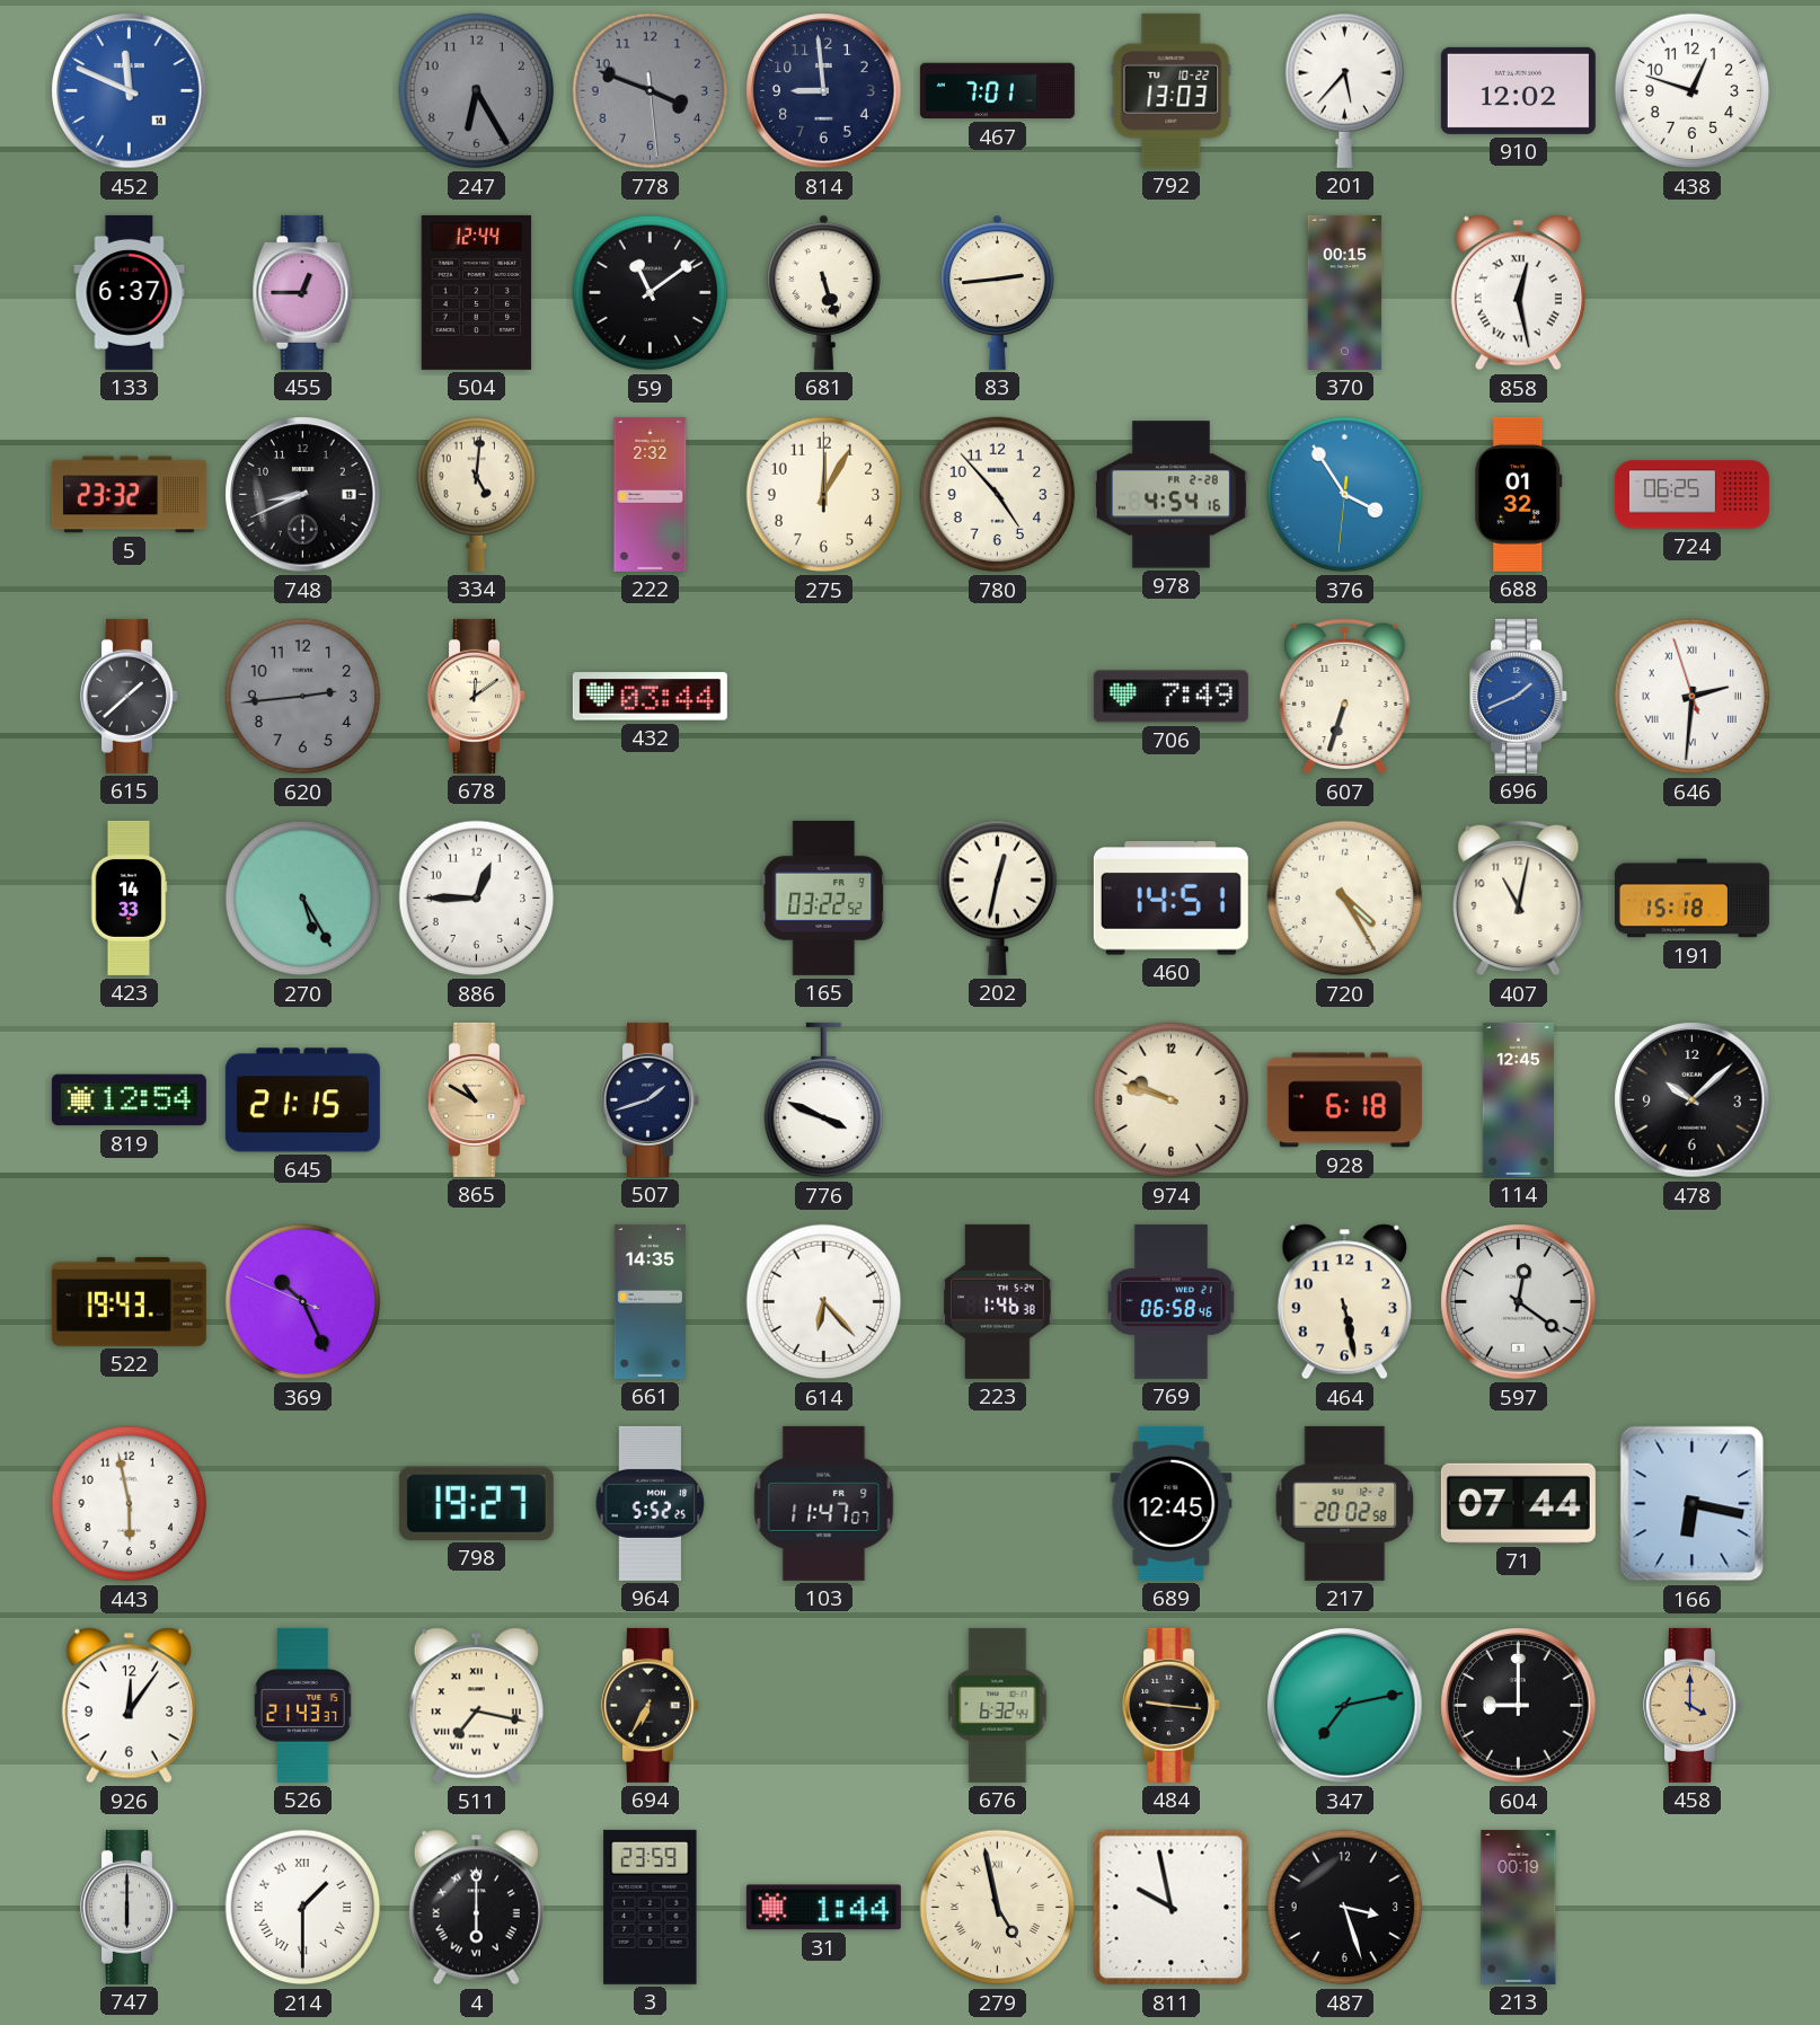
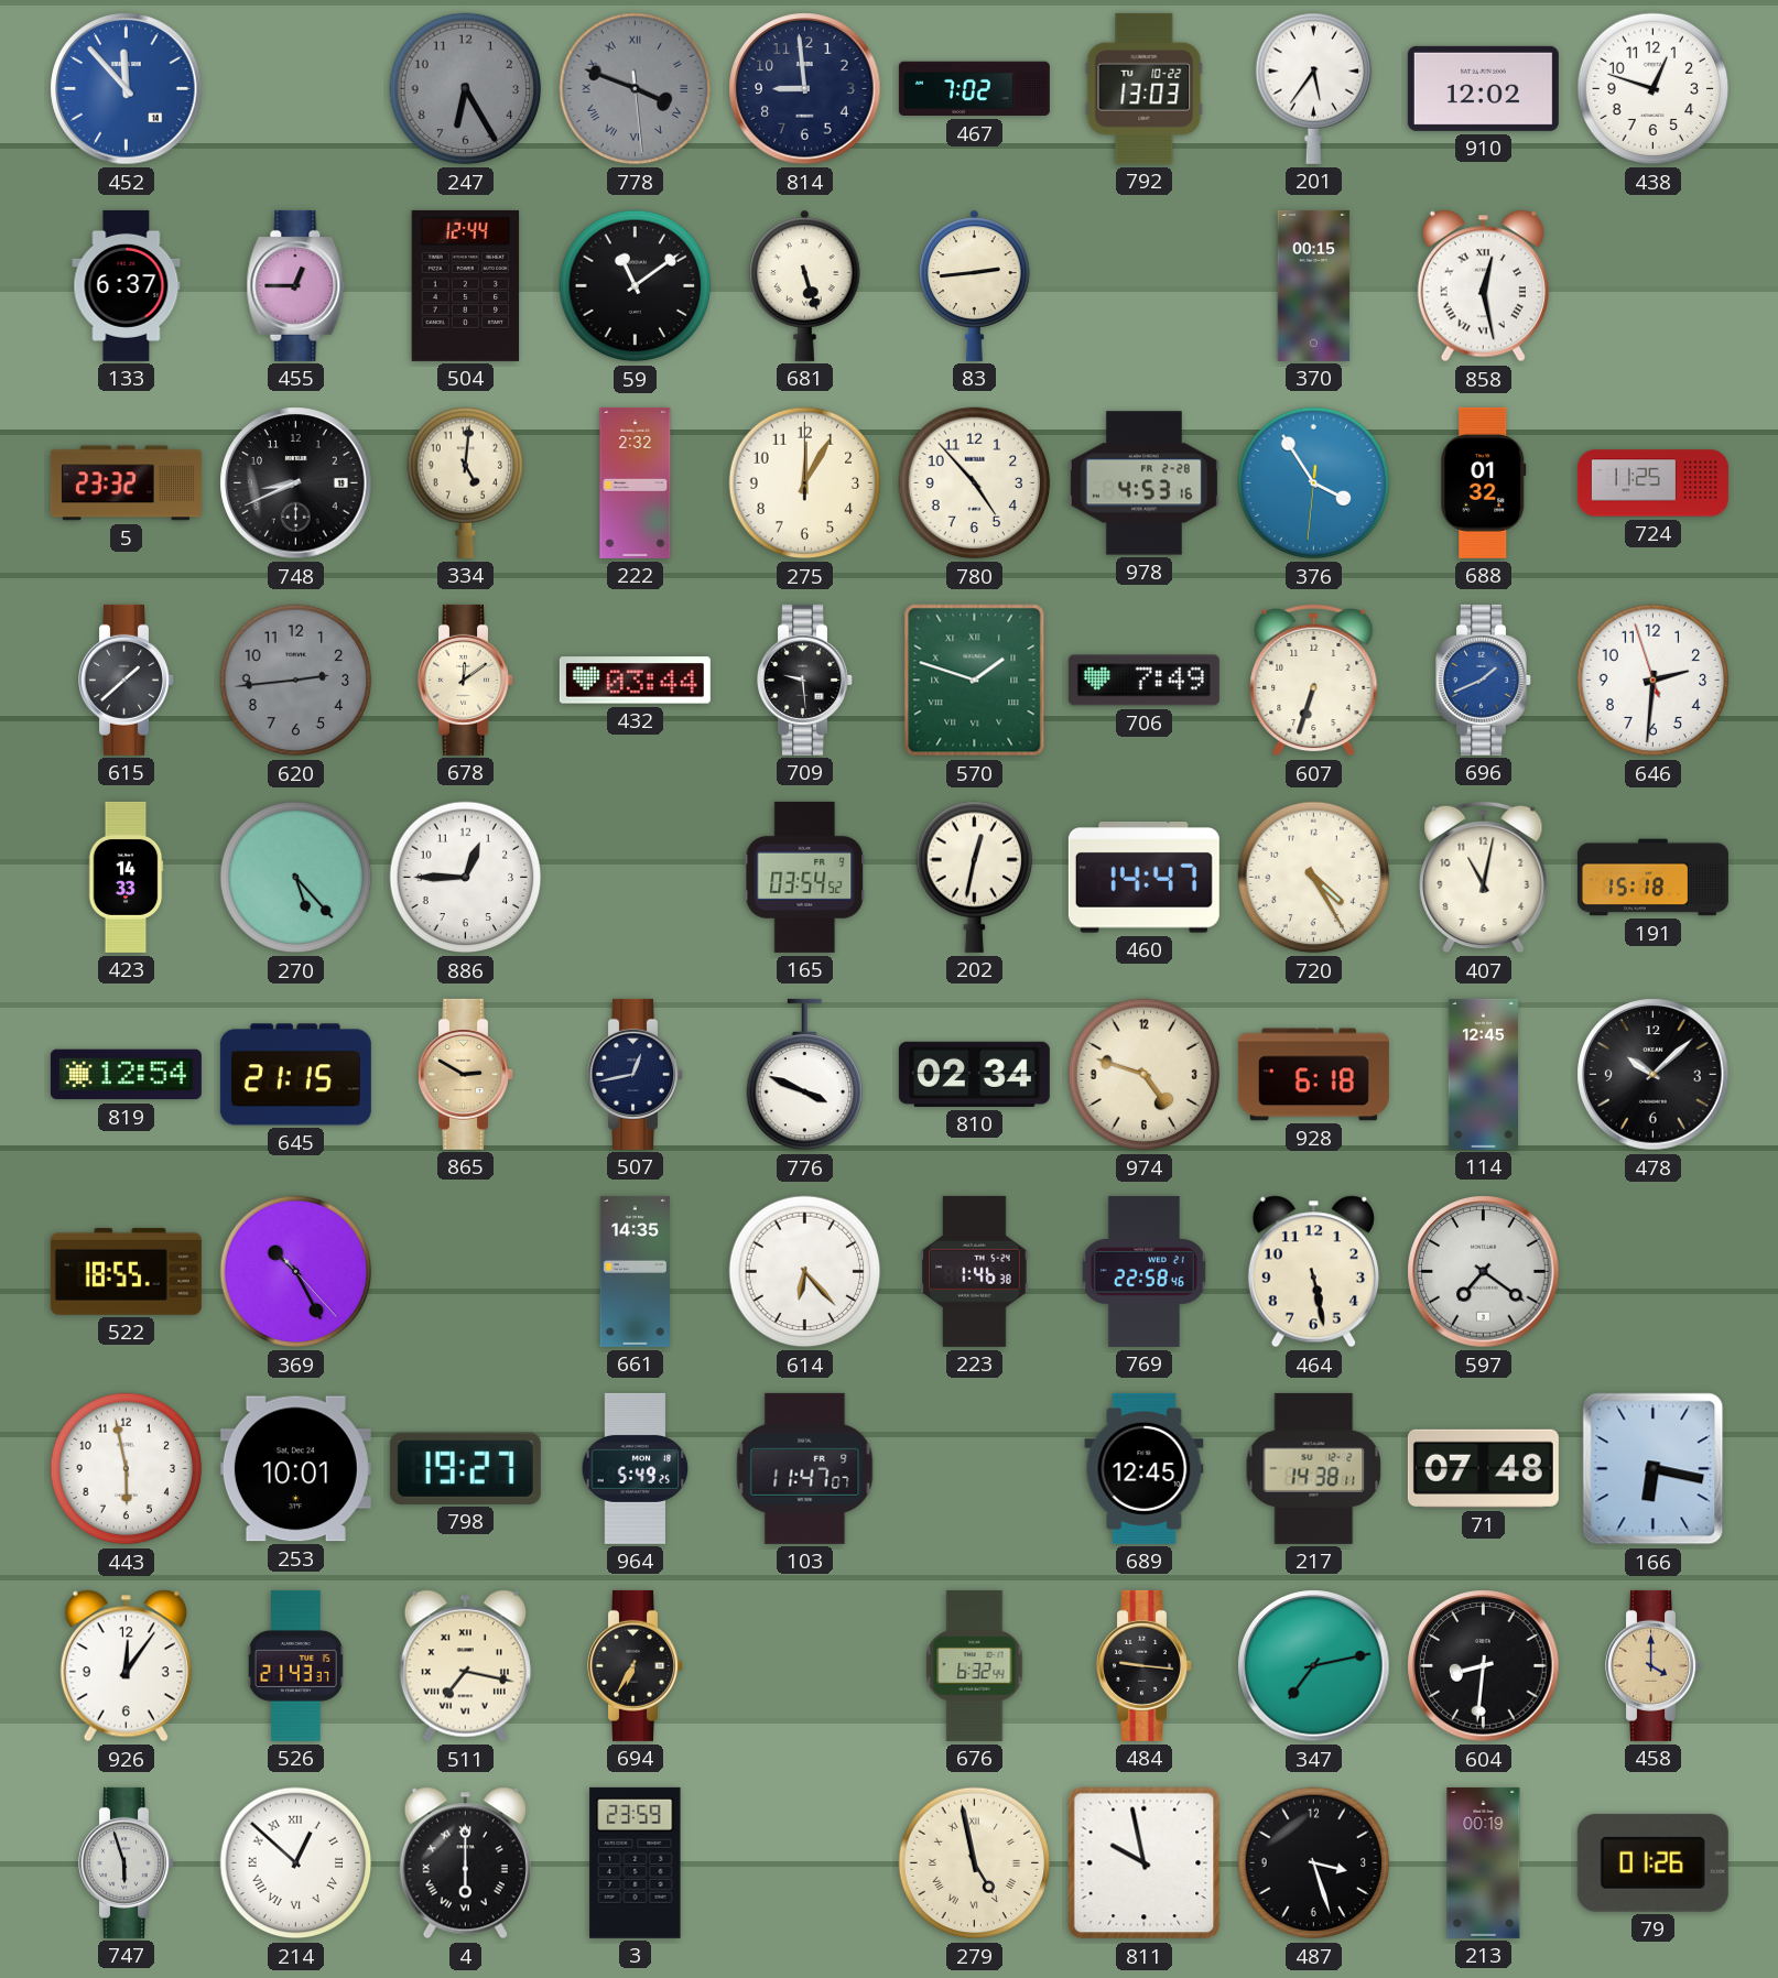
452: 11:49 -> 11:53 (127, 89)
778 numerals: Arabic -> Roman (636, 89)
467: 7:01 -> 7:02 (974, 89)
201: 5:37 -> 5:36 (1314, 88)
978: 4:54 -> 4:53 (1143, 483)
724: 06:25 -> 11:25 (1652, 483)
709: none -> 9:29 (805, 680)
570: none -> 1:48 (975, 681)
646 numerals: Roman -> Arabic (1654, 681)
270: 5:25 -> 5:23 (296, 878)
165: 03:22 -> 03:54 (805, 877)
460: 14:51 -> 14:47 (1143, 878)
865: 10:50 -> 2:50 (466, 1074)
507: 1:42 -> 12:43 (636, 1074)
810: none -> 02:34 (974, 1074)
974: 9:48 -> 4:48 (1145, 1075)
522: 19:43 -> 18:55 (126, 1271)
369: 10:25:49 -> 10:25:23 (296, 1272)
769: 06:58 -> 22:58 (1143, 1271)
597: 12:21 -> 7:21 (1484, 1272)
253: none -> 10:01 (295, 1469)
964: 5:52 -> 5:49 (636, 1468)
217: 20:02 -> 14:38 (1314, 1468)
71: 07:44 -> 07:48 (1483, 1468)
604: 9:00 -> 8:31 (1484, 1666)
747: 6:00 -> 5:57 (127, 1862)
214: 1:30 -> 12:52 (296, 1863)
31: 1:44 -> none (823, 1908)
79: none -> 01:26 (1652, 1862)
